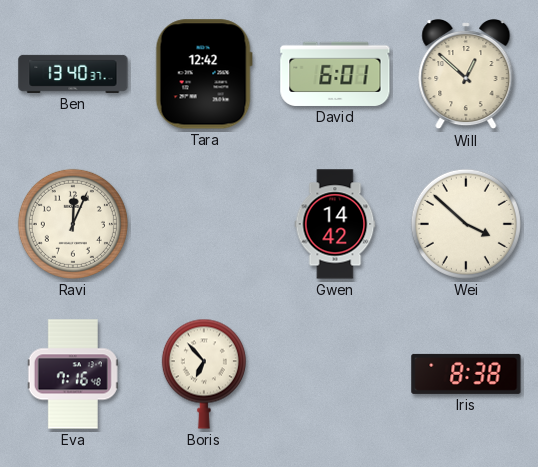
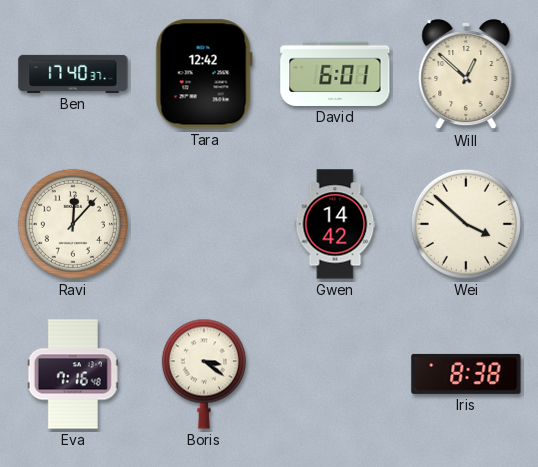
Ben: 13:40 -> 17:40 (73, 74)
Ravi: 12:04 -> 12:07 (73, 224)
Boris: 6:53 -> 3:21 (204, 374)
